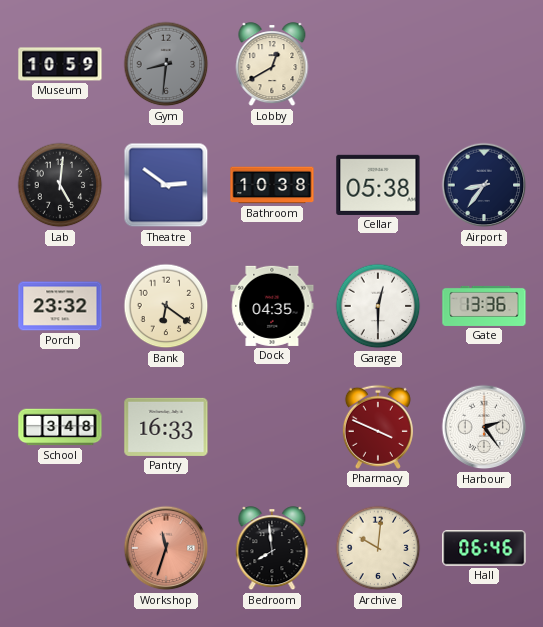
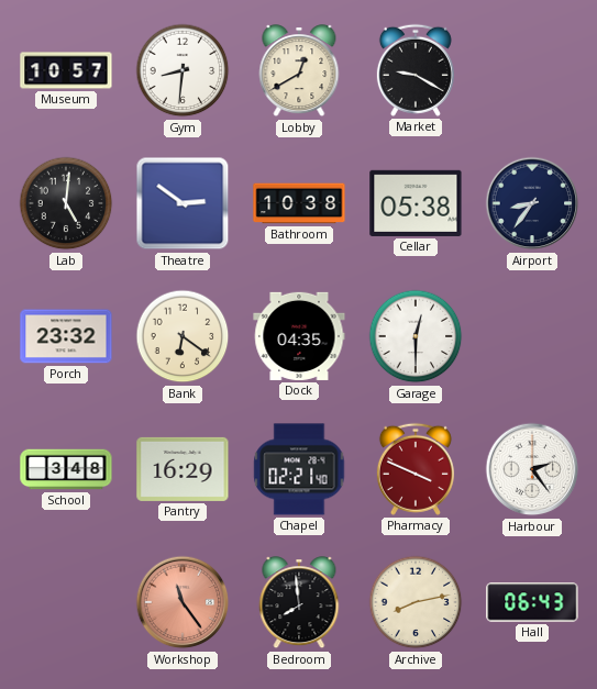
Museum: 10:59 -> 10:57 (66, 70)
Gym dial: grey -> white (183, 70)
Market: none -> 9:20 (416, 70)
Gate: 13:36 -> none (484, 306)
Pantry: 16:33 -> 16:29 (183, 469)
Chapel: none -> 02:21 (299, 469)
Workshop: 11:33 -> 11:24 (183, 602)
Archive: 10:01 -> 8:13 (416, 602)
Hall: 06:46 -> 06:43 (532, 602)
